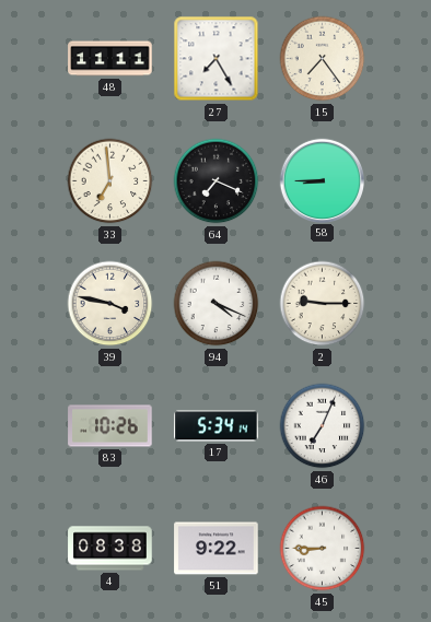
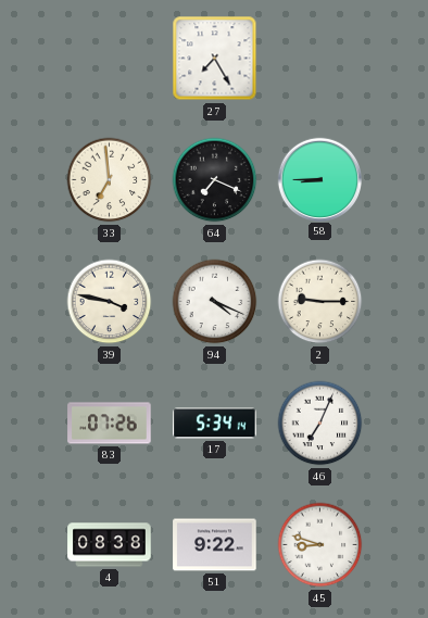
48: 11:11 -> none (110, 59)
15: 7:24 -> none (323, 59)
83: 10:26 -> 07:26 (110, 424)
45: 8:45 -> 8:48 (320, 545)
